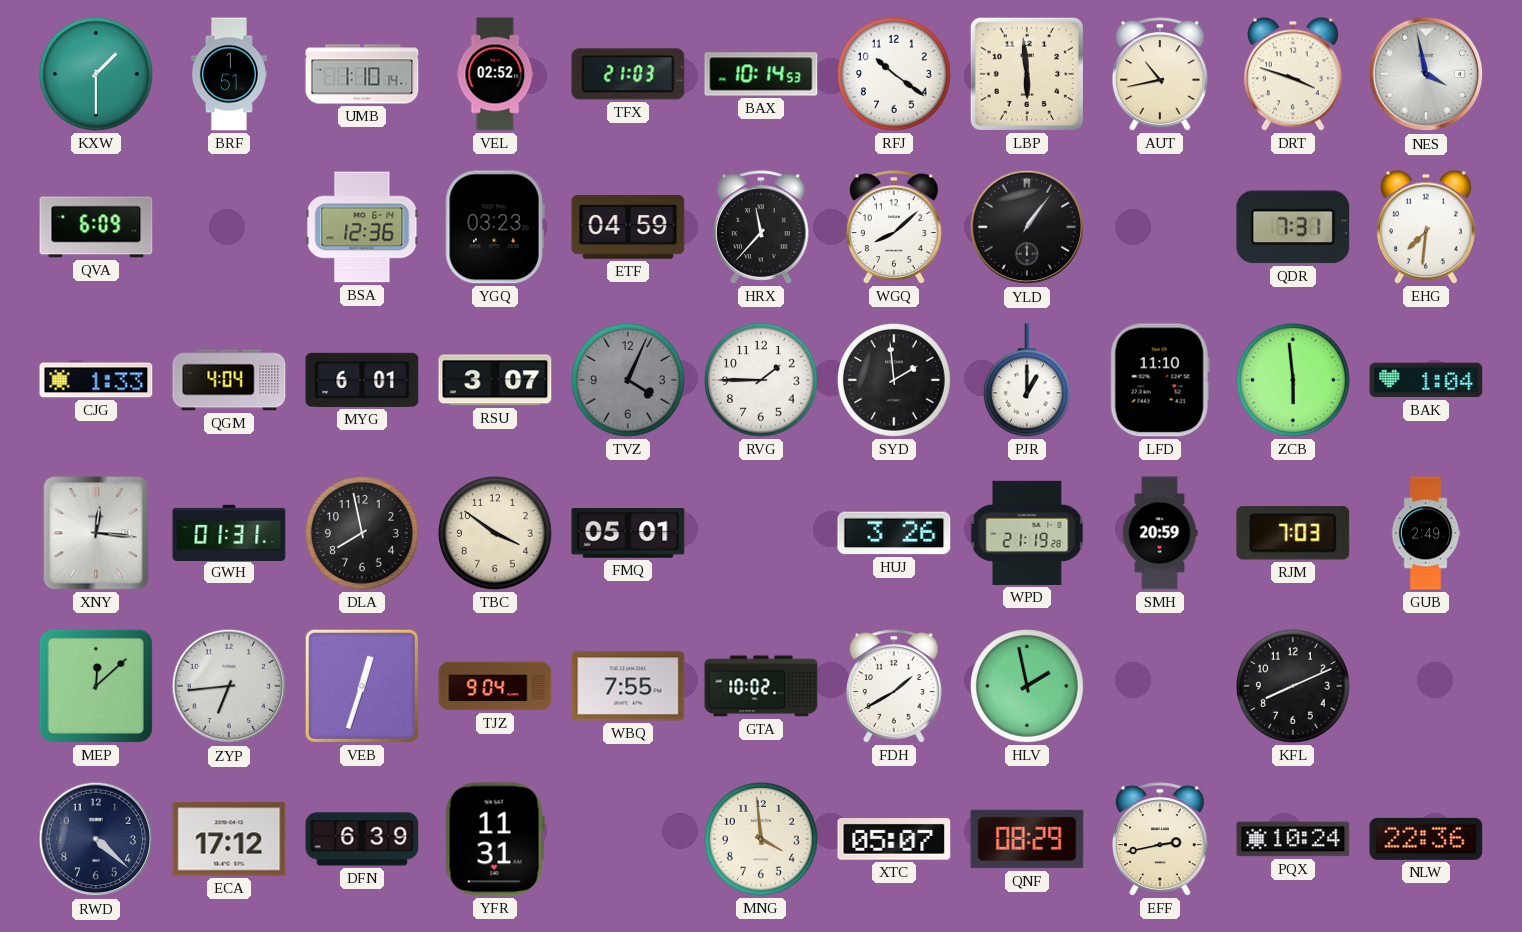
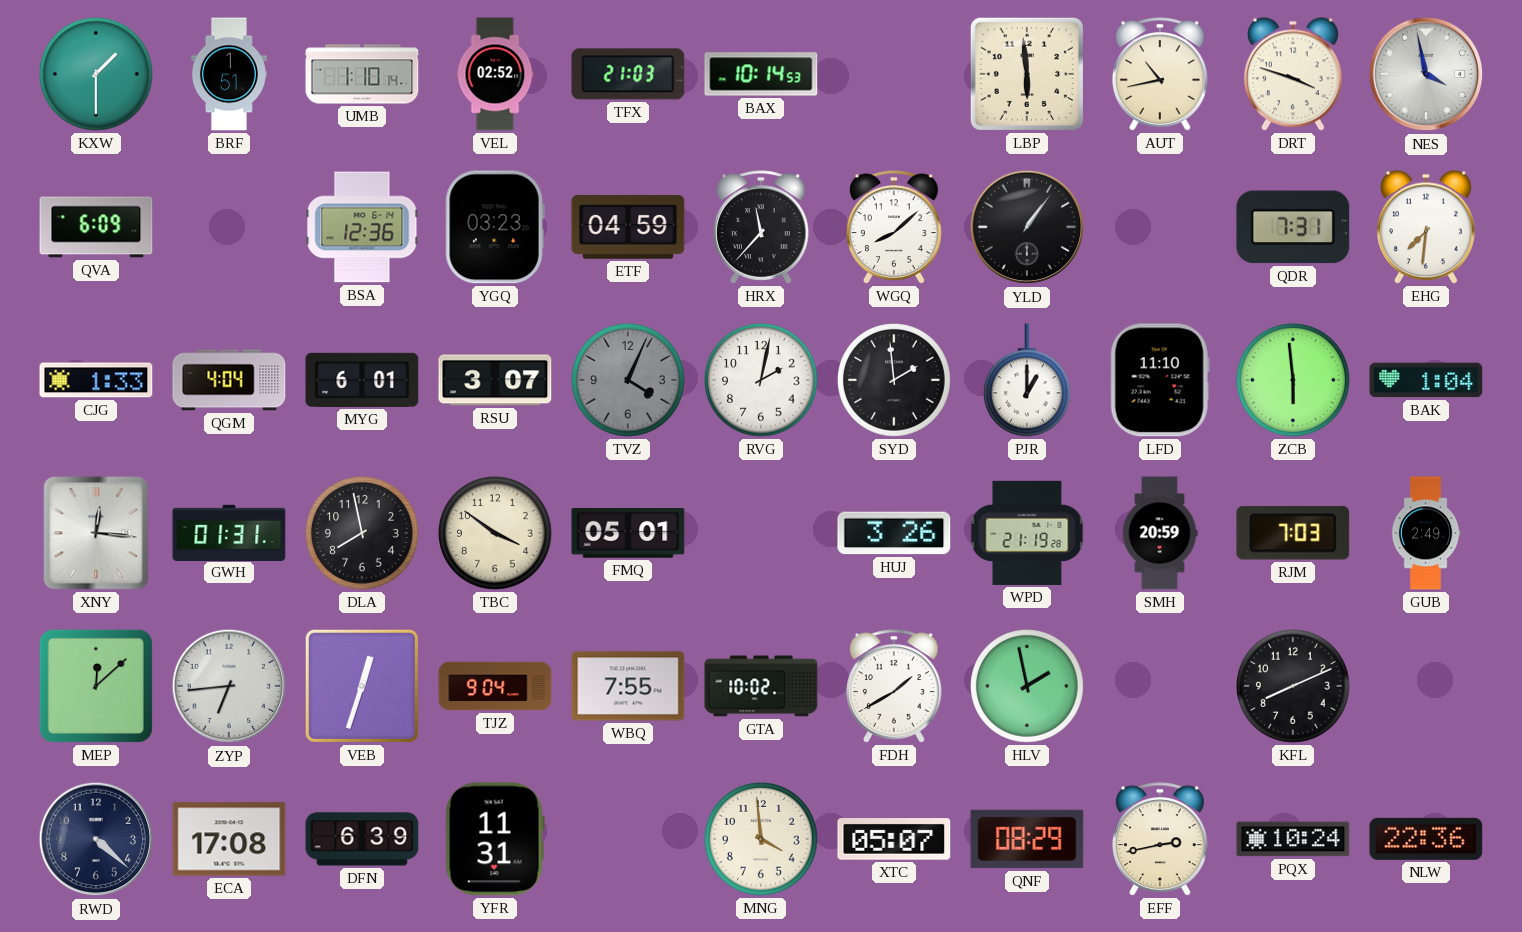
RFJ: 10:21 -> none (895, 75)
RVG: 1:45 -> 2:02 (762, 381)
ECA: 17:12 -> 17:08 (229, 839)
